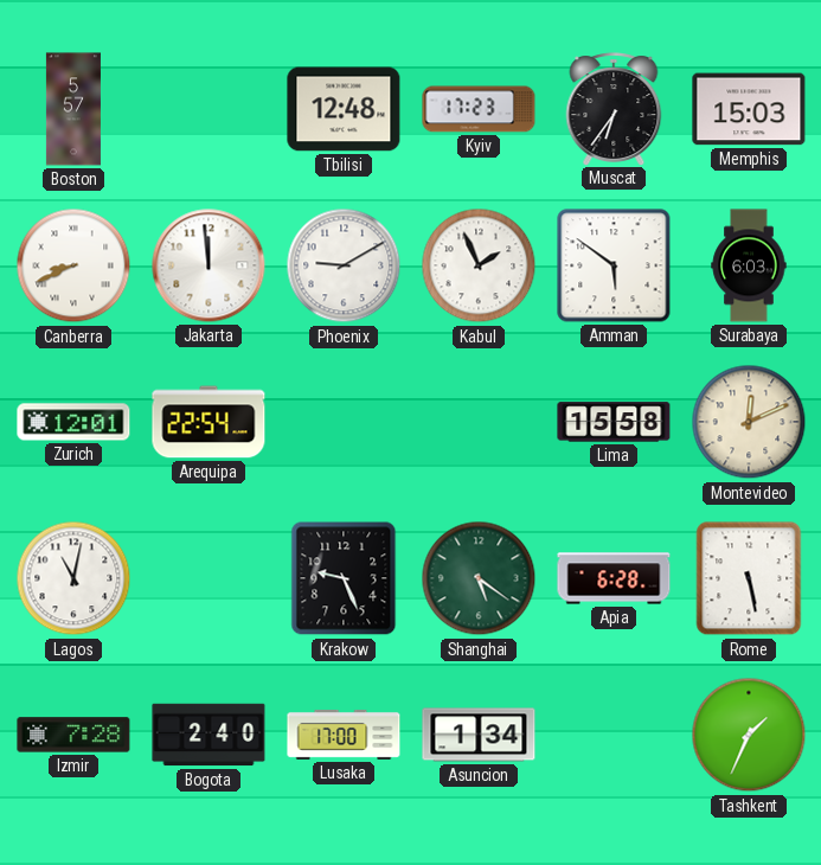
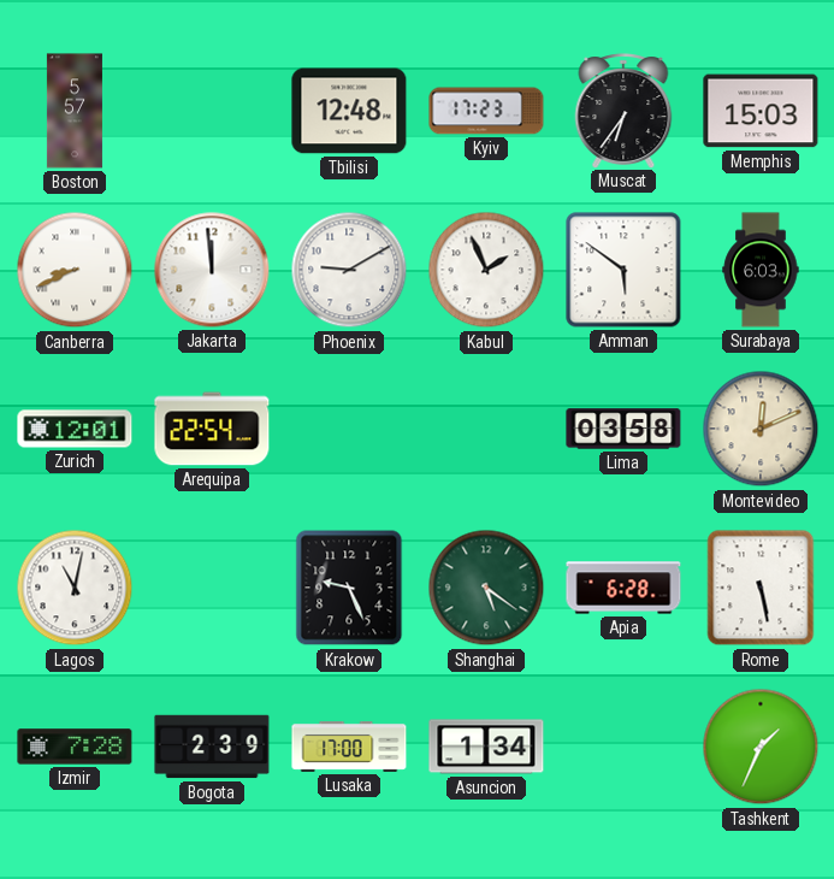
Lima: 15:58 -> 03:58 (623, 429)
Bogota: 2:40 -> 2:39 (212, 747)
